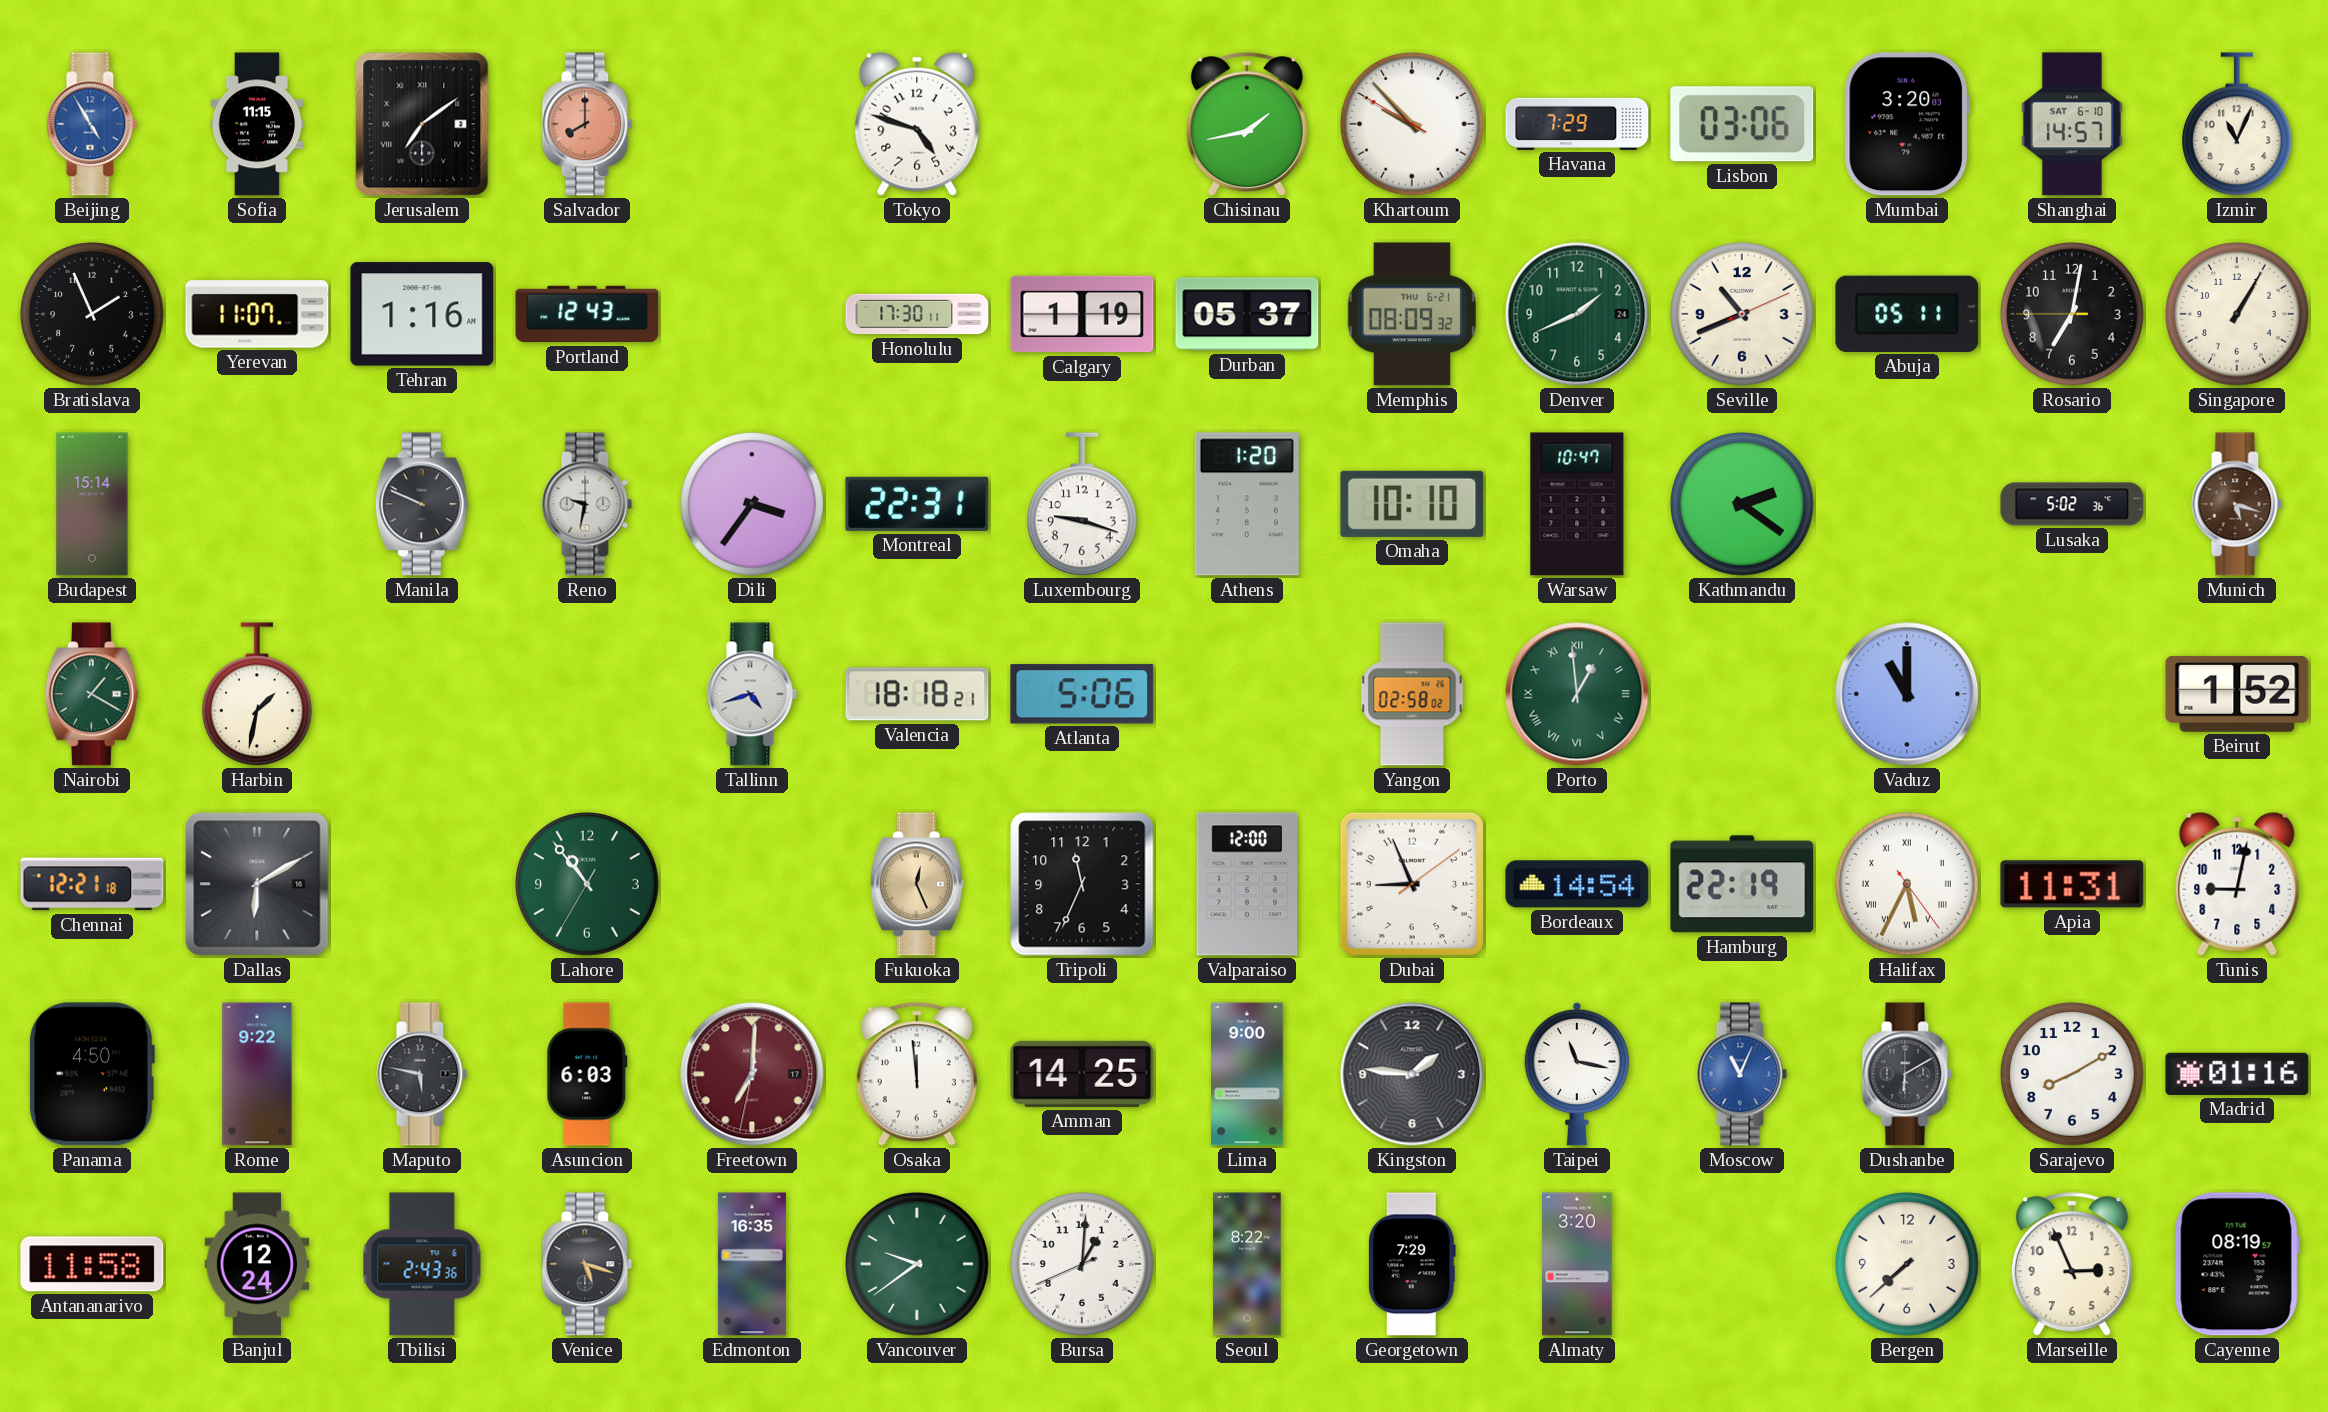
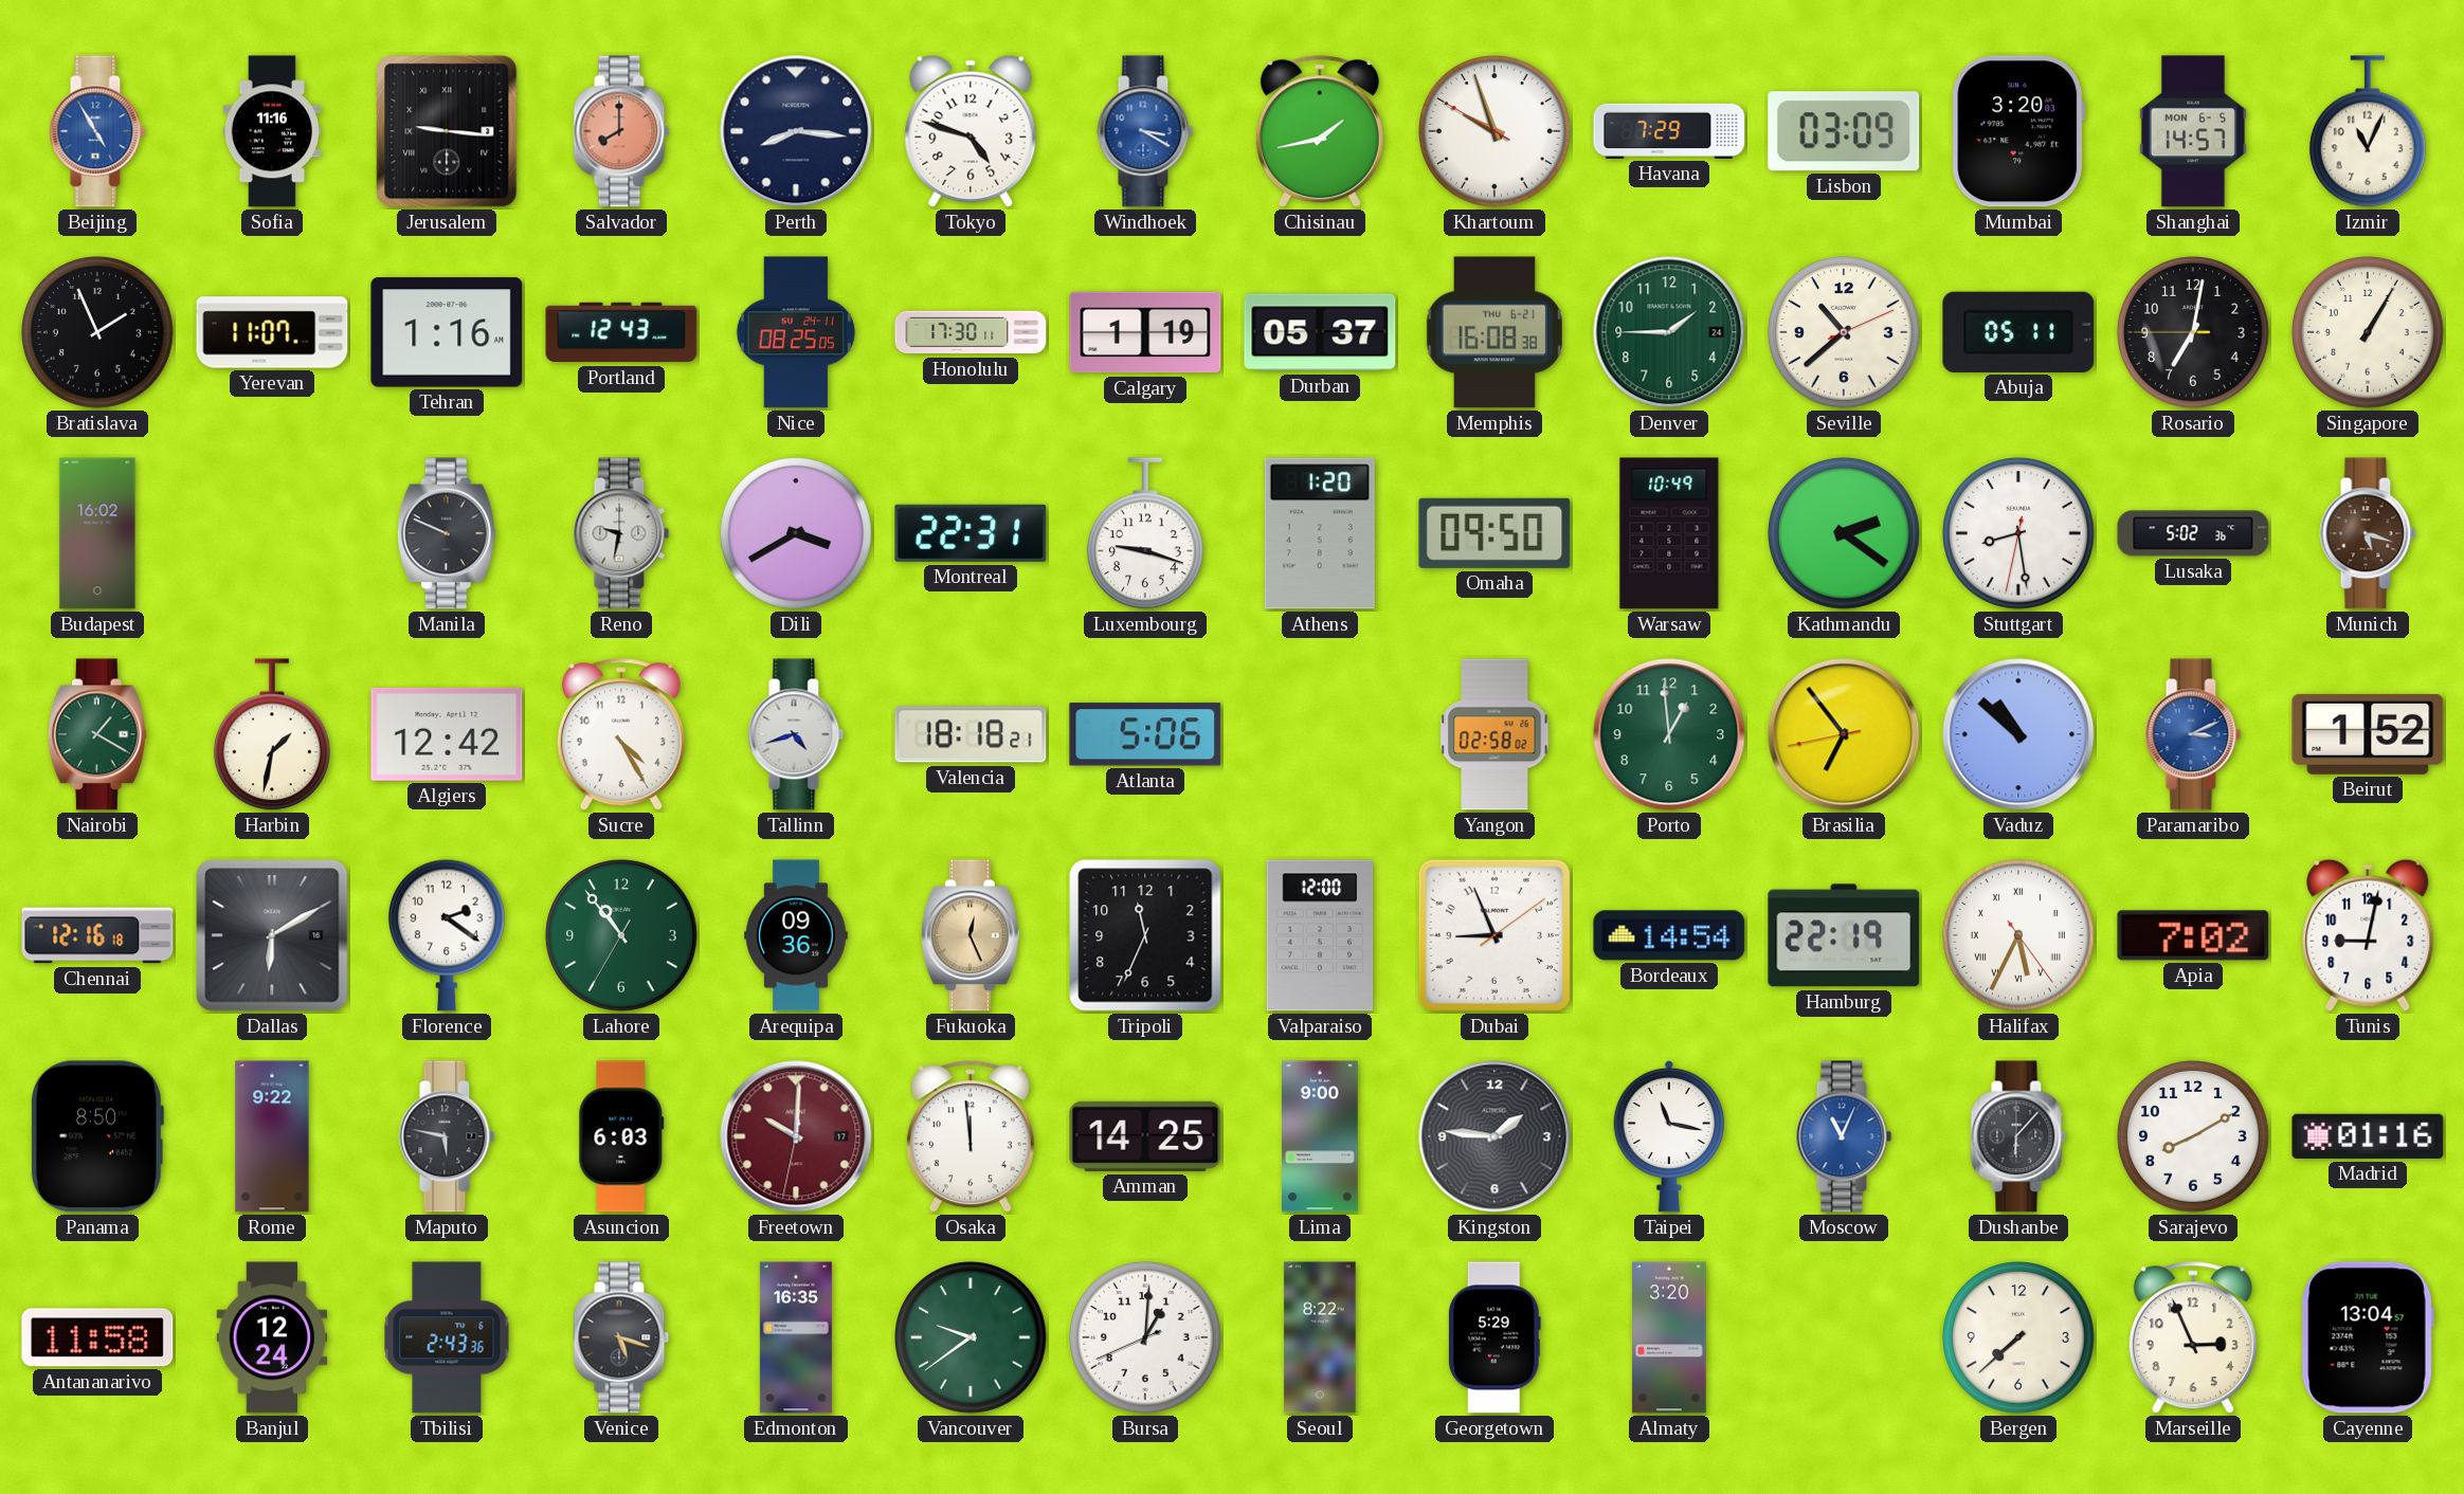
Sofia: 11:15 -> 11:16 (271, 131)
Jerusalem: 7:09 -> 9:16 (447, 131)
Perth: none -> 8:16 (796, 131)
Windhoek: none -> 3:20 (1145, 131)
Khartoum: 9:52 -> 9:56 (1496, 132)
Lisbon: 03:06 -> 03:09 (1844, 131)
Shanghai date: SAT 6-10 -> MON 6-5 (2193, 131)
Nice: none -> 08:25 (796, 332)
Memphis: 08:09 -> 16:08 (1494, 332)
Denver: 1:41 -> 1:45 (1669, 332)
Seville: 10:41 -> 10:38 (1845, 333)
Budapest: 15:14 -> 16:02 (97, 533)
Dili: 3:36 -> 3:40 (797, 534)
Omaha: 10:10 -> 09:50 (1494, 533)
Warsaw: 10:47 -> 10:49 (1669, 533)
Stuttgart: none -> 8:28 (2019, 534)
Algiers: none -> 12:42 (447, 734)
Sucre: none -> 4:25 (621, 735)
Porto numerals: Roman -> Arabic (1669, 734)
Brasilia: none -> 6:53 (1844, 734)
Vaduz: 11:00 -> 10:52 (2018, 734)
Paramaribo: none -> 3:11 (2193, 734)
Chennai: 12:21 -> 12:16 (97, 935)
Florence: none -> 2:21 (447, 935)
Arequipa: none -> 09:36 (796, 935)
Apia: 11:31 -> 7:02 (2193, 935)
Panama: 4:50 -> 8:50 (96, 1136)
Freetown: 7:00 -> 10:00 (796, 1136)
Dushanbe: 6:10 -> 6:07 (2018, 1136)
Georgetown: 7:29 -> 5:29 (1496, 1337)
Cayenne: 08:19 -> 13:04 (2368, 1337)
